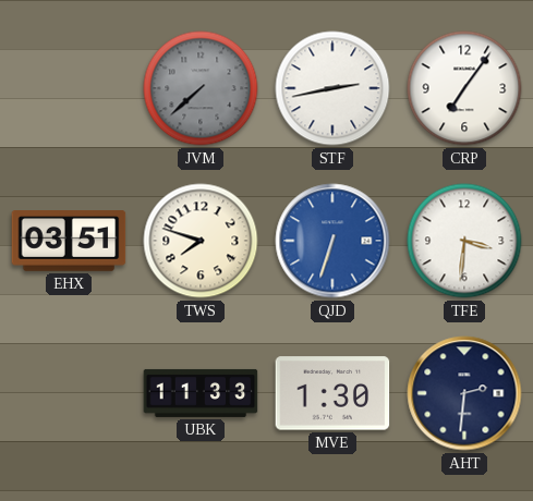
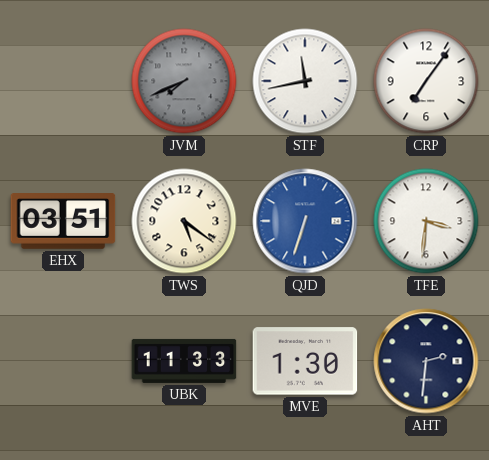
JVM: 7:38 -> 7:41 (184, 81)
STF: 2:43 -> 11:43 (305, 81)
TWS: 7:48 -> 5:21 (184, 221)
